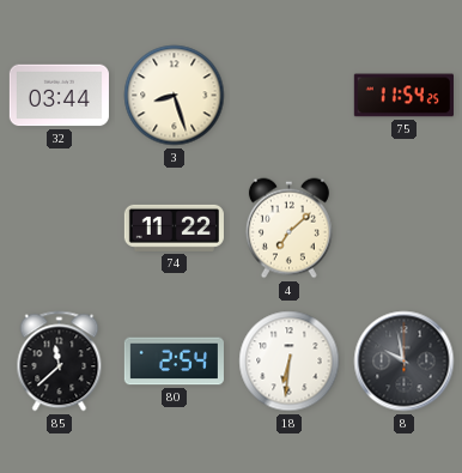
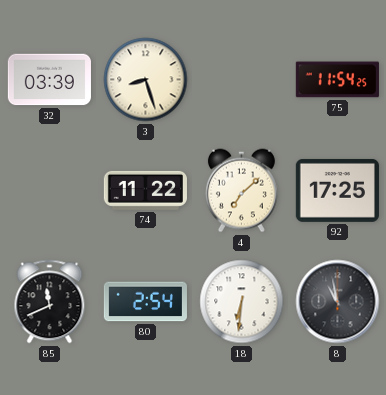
32: 03:44 -> 03:39 (49, 80)
92: none -> 17:25 (337, 190)
85: 11:38 -> 11:41 (50, 302)
8: 9:58 -> 10:58 (338, 302)
